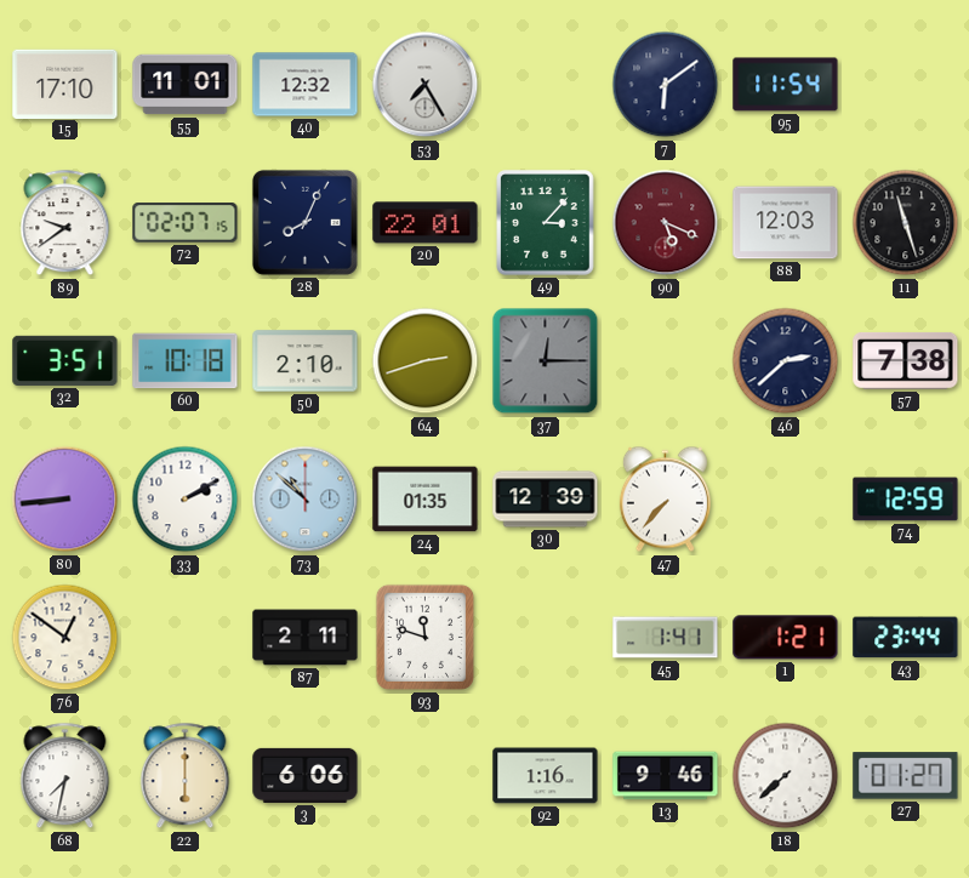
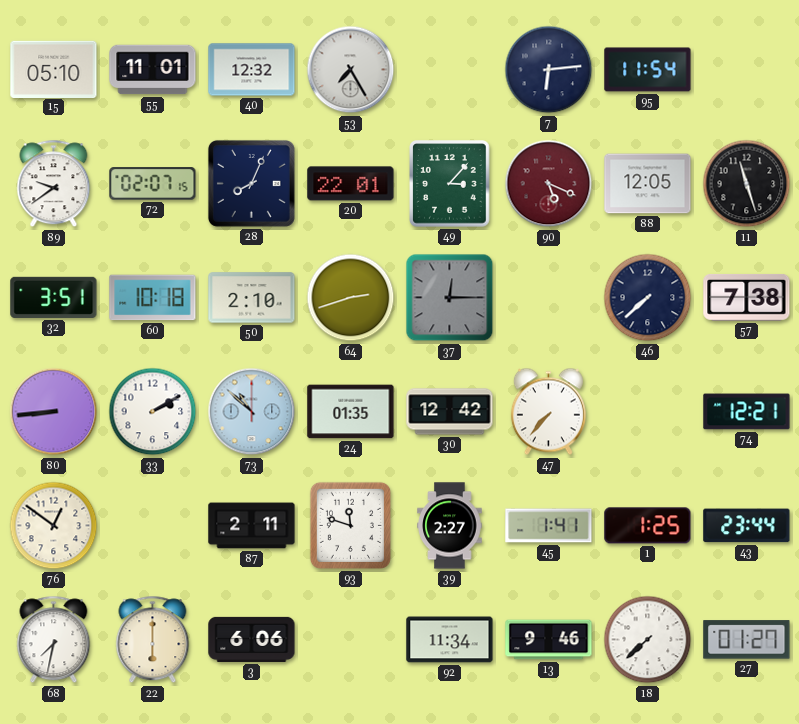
15: 17:10 -> 05:10 (54, 69)
7: 6:09 -> 6:14 (549, 70)
88: 12:03 -> 12:05 (648, 184)
46: 2:38 -> 7:38 (648, 298)
30: 12:39 -> 12:42 (450, 412)
74: 12:59 -> 12:21 (747, 412)
39: none -> 2:27 (450, 526)
1: 1:21 -> 1:25 (648, 526)
92: 1:16 -> 11:34 (450, 640)
